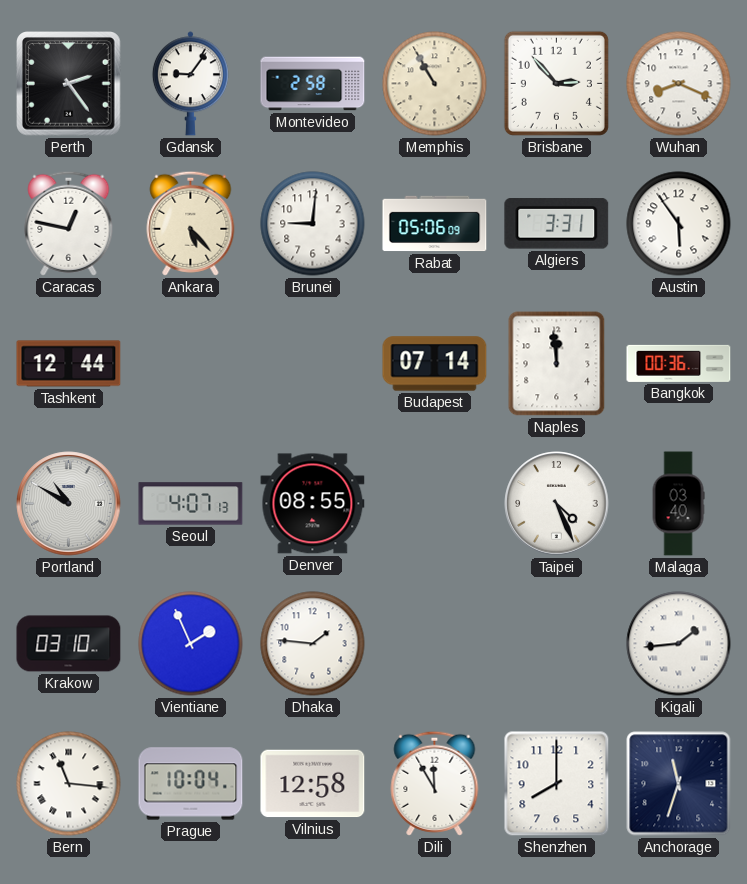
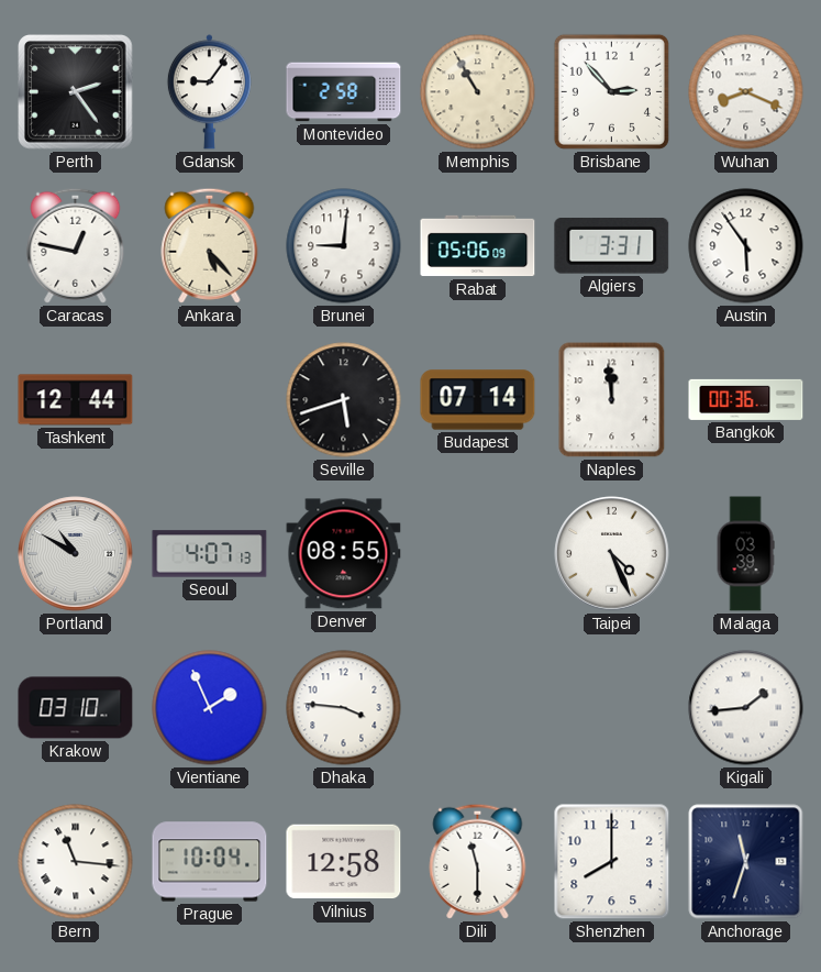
Seville: none -> 5:42 (344, 400)
Malaga: 03:40 -> 03:39 (745, 554)
Dhaka: 1:46 -> 3:46 (344, 708)
Dili: 11:55 -> 11:30 (478, 861)
